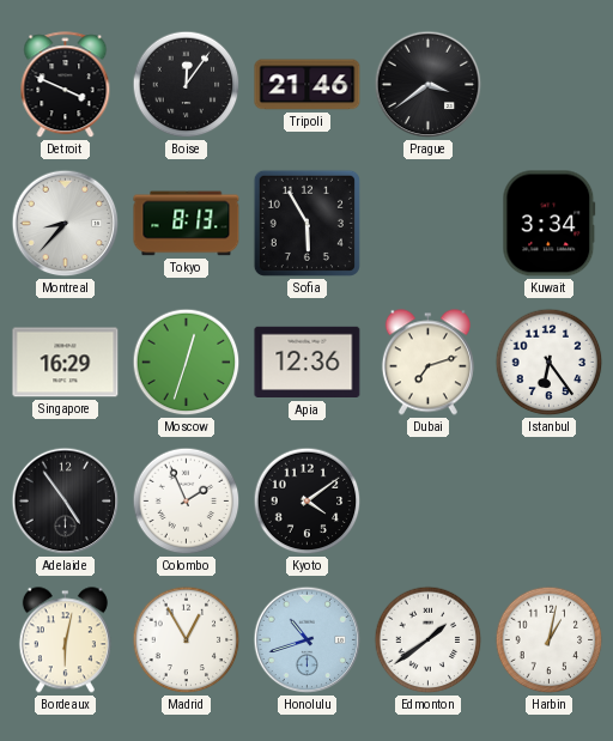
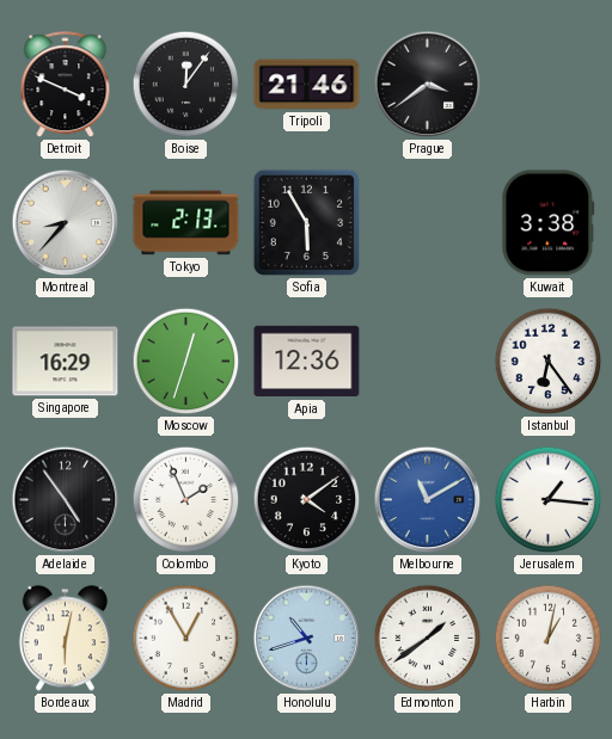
Tokyo: 8:13 -> 2:13 (186, 223)
Kuwait: 3:34 -> 3:38 (549, 223)
Dubai: 7:12 -> none (427, 363)
Melbourne: none -> 11:10 (428, 500)
Jerusalem: none -> 1:16 (549, 500)
